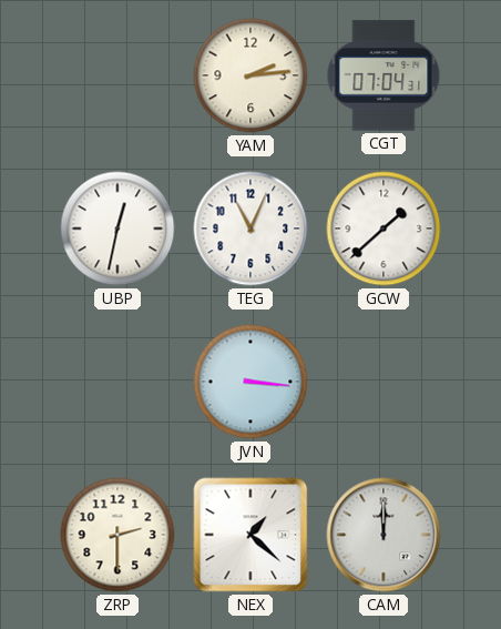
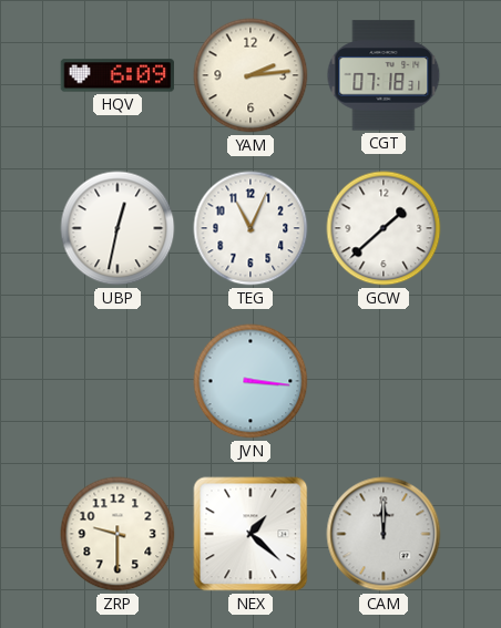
HQV: none -> 6:09 (117, 75)
CGT: 07:04 -> 07:18 (384, 75)
ZRP: 2:30 -> 9:30 (117, 534)
